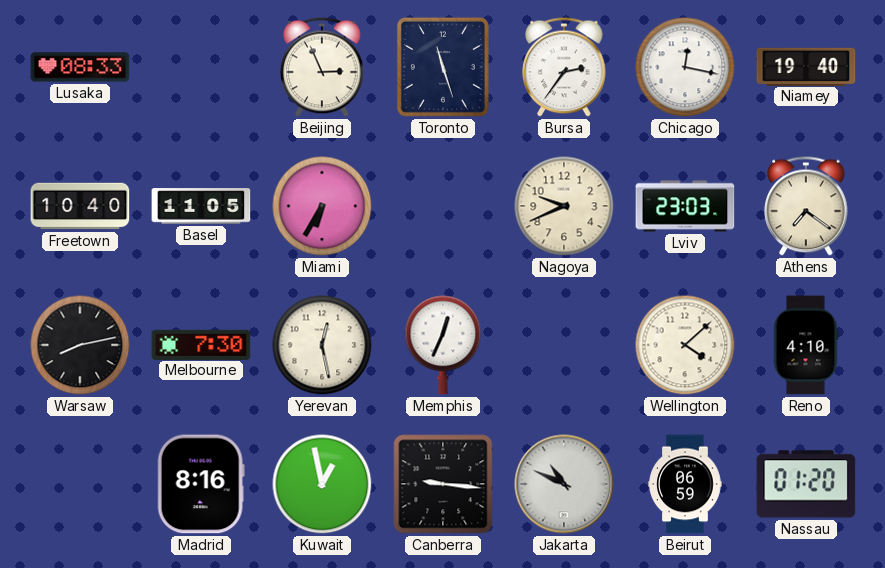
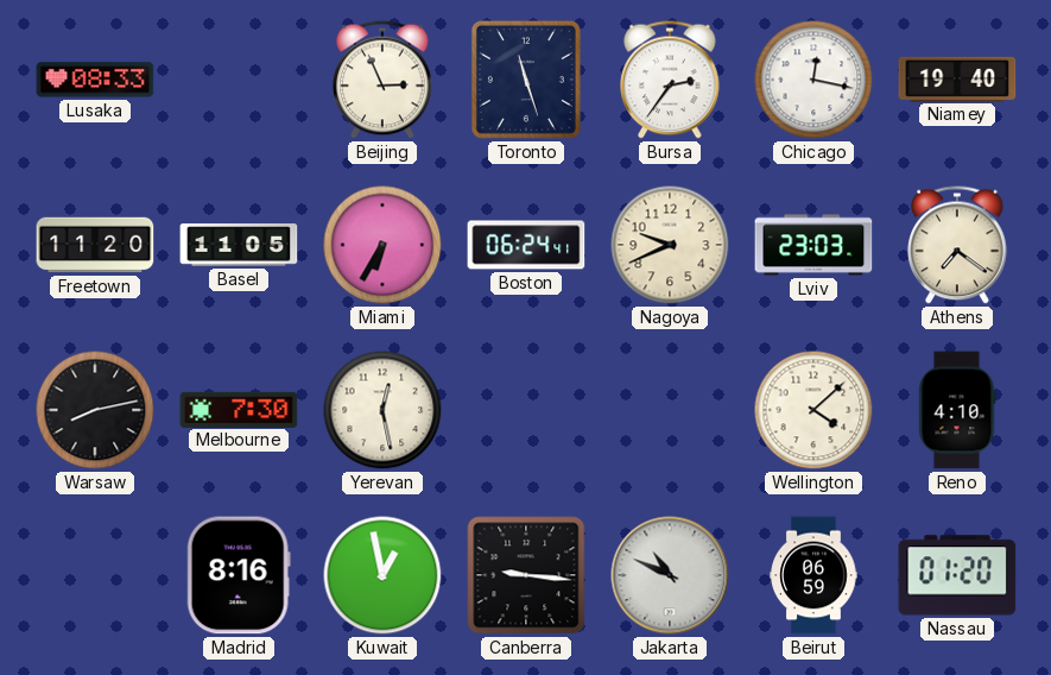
Freetown: 10:40 -> 11:20 (95, 245)
Boston: none -> 06:24 (526, 245)
Memphis: 12:34 -> none (443, 345)
